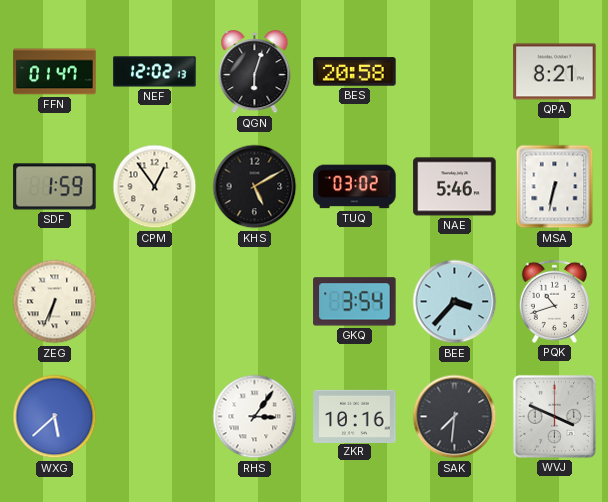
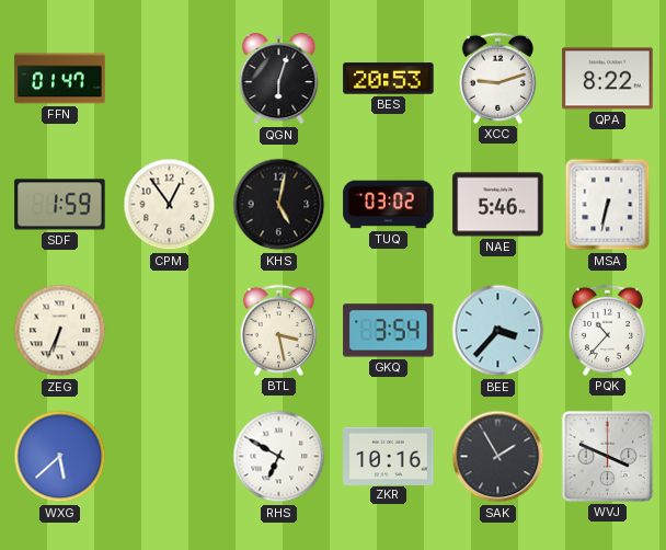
NEF: 12:02 -> none (155, 72)
BES: 20:58 -> 20:53 (389, 79)
XCC: none -> 9:12 (497, 78)
QPA: 8:21 -> 8:22 (608, 79)
KHS: 5:10 -> 5:02 (279, 205)
BTL: none -> 3:28 (278, 330)
PQK: 10:42 -> 10:37 (607, 330)
RHS: 3:06 -> 6:50 (279, 457)
SAK: 7:31 -> 1:55 (498, 457)
